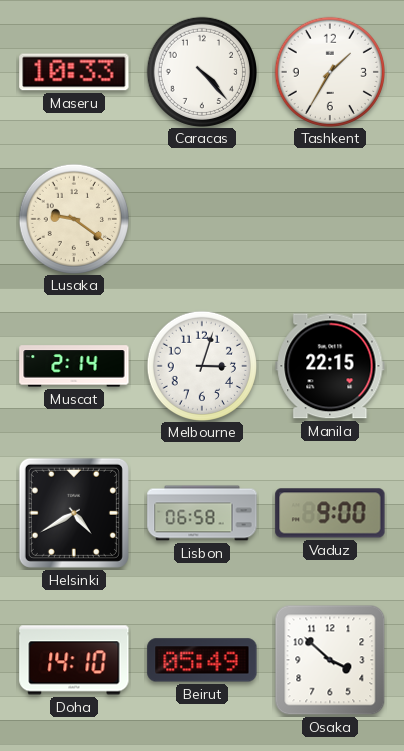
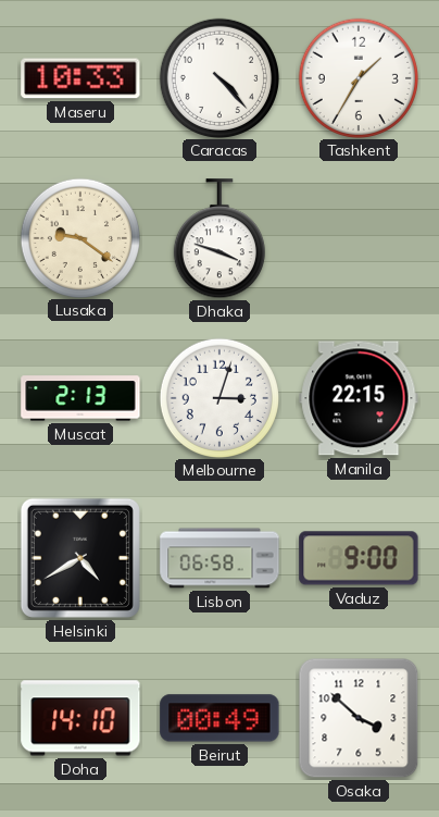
Dhaka: none -> 3:48 (220, 239)
Muscat: 2:14 -> 2:13 (80, 398)
Beirut: 05:49 -> 00:49 (220, 718)
